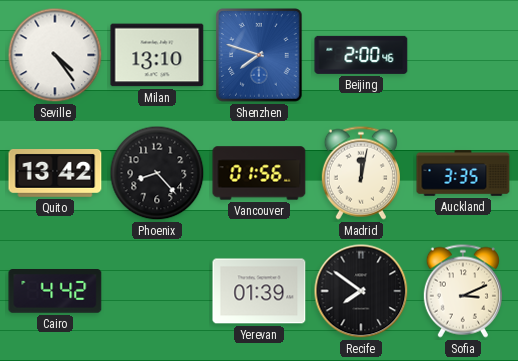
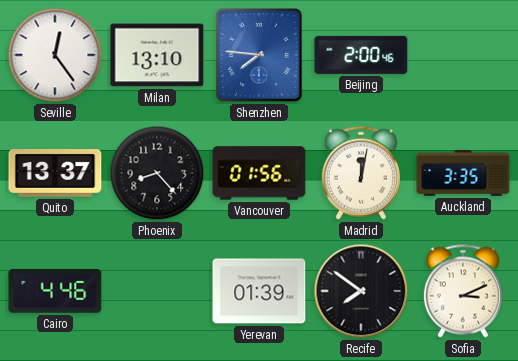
Seville: 4:24 -> 12:24 (55, 55)
Shenzhen: 7:48 -> 7:46 (259, 55)
Quito: 13:42 -> 13:37 (55, 174)
Cairo: 4:42 -> 4:46 (55, 292)
